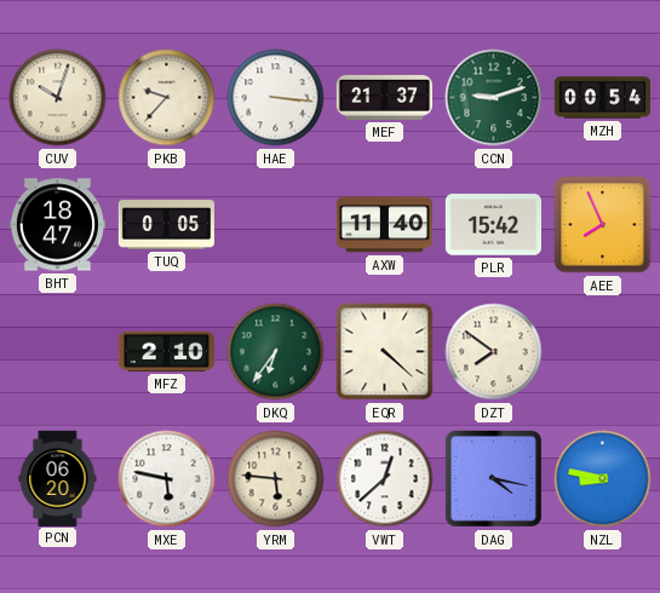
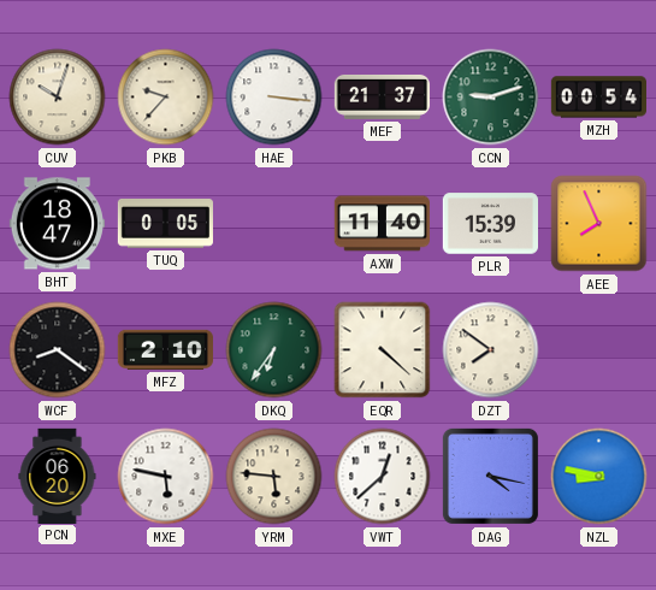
PLR: 15:42 -> 15:39 (490, 224)
WCF: none -> 8:21 (58, 350)
